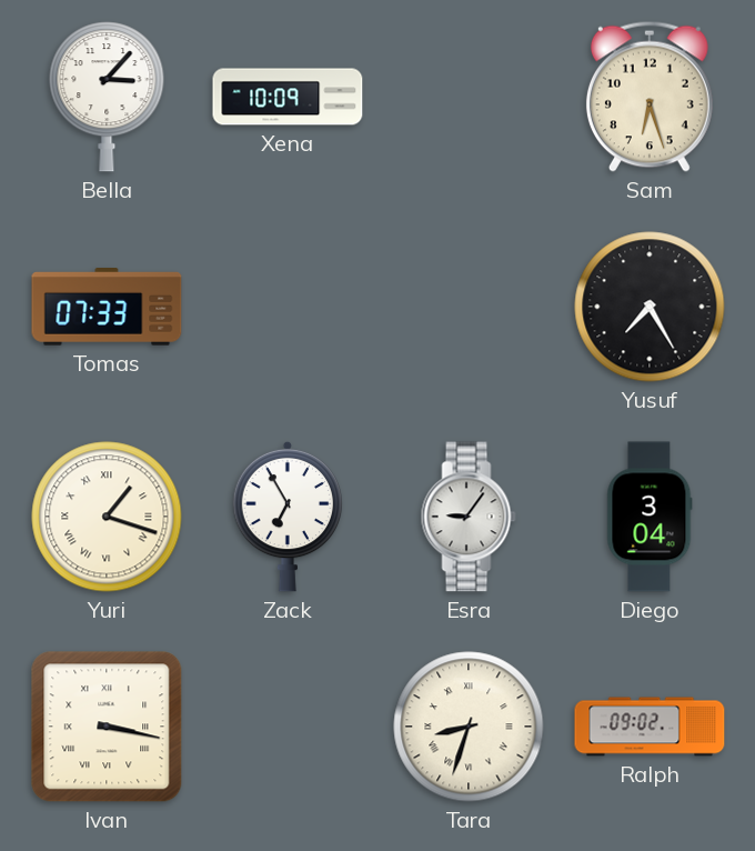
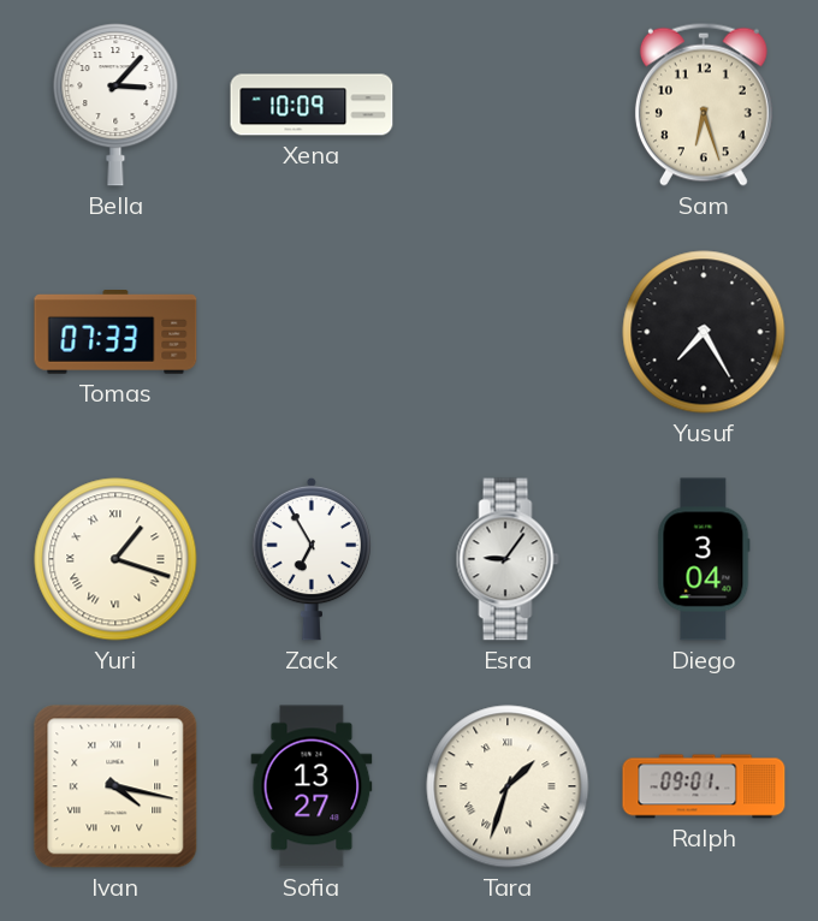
Ivan: 3:17 -> 4:17 (115, 786)
Sofia: none -> 13:27 (312, 786)
Tara: 8:33 -> 1:33 (508, 786)
Ralph: 09:02 -> 09:01 (704, 786)
